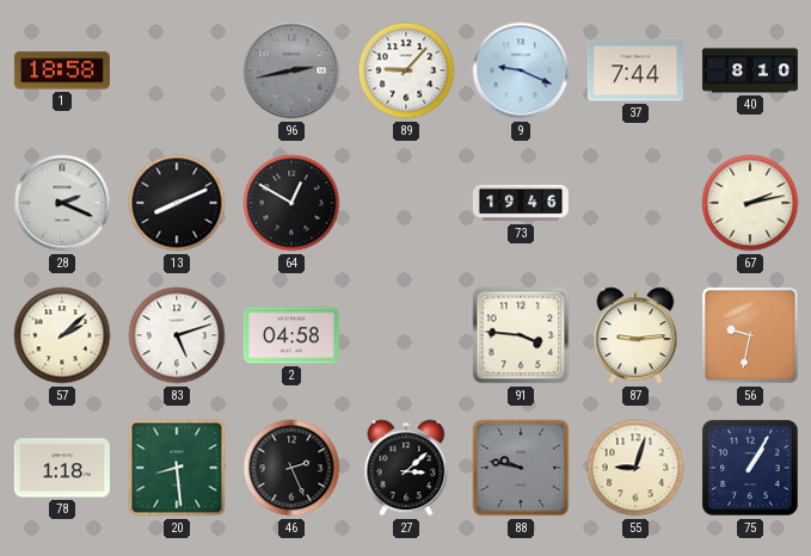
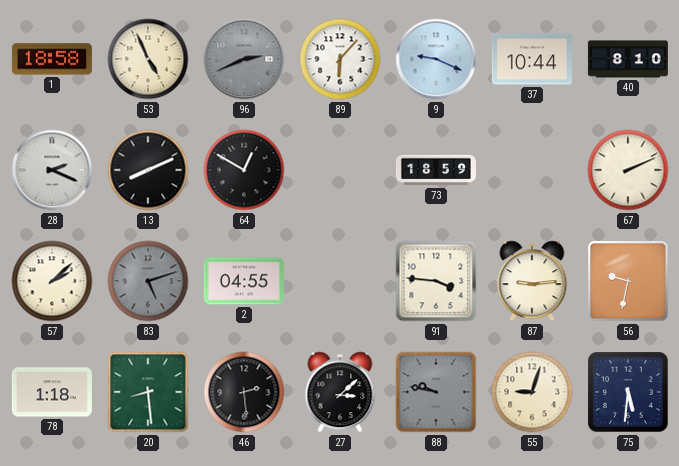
53: none -> 4:56 (148, 59)
96: 2:43 -> 2:41 (244, 59)
89: 9:07 -> 6:07 (340, 59)
37: 7:44 -> 10:44 (532, 59)
73: 19:46 -> 18:59 (436, 170)
67: 2:13 -> 2:11 (628, 170)
83 dial: white -> grey (148, 281)
2: 04:58 -> 04:55 (244, 281)
46: 2:26 -> 2:29 (244, 392)
75: 1:05 -> 5:31 (628, 392)
